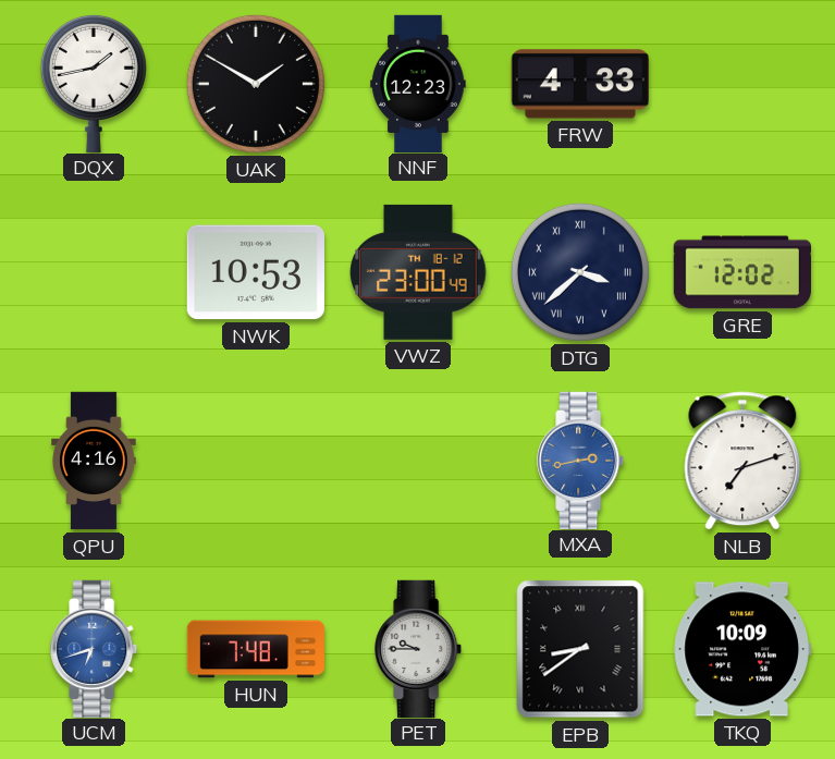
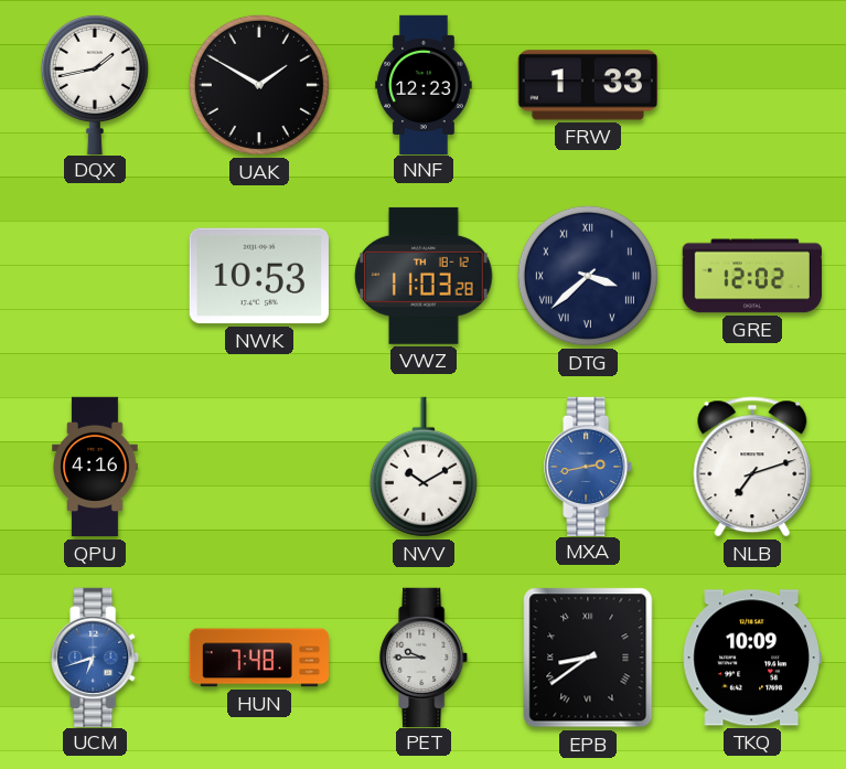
FRW: 4:33 -> 1:33 (588, 85)
VWZ: 23:00 -> 11:03 (424, 276)
NVV: none -> 10:10 (424, 467)
